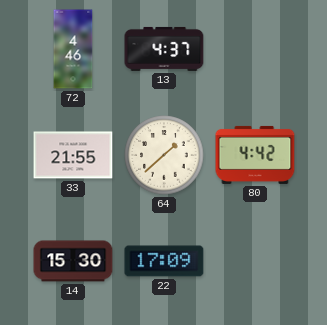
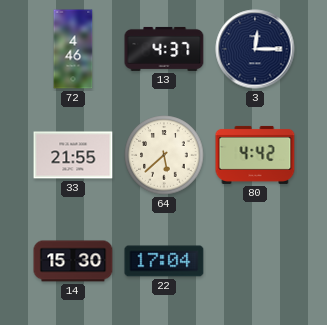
3: none -> 12:15 (255, 49)
64: 1:38 -> 5:38 (164, 155)
22: 17:09 -> 17:04 (164, 261)
